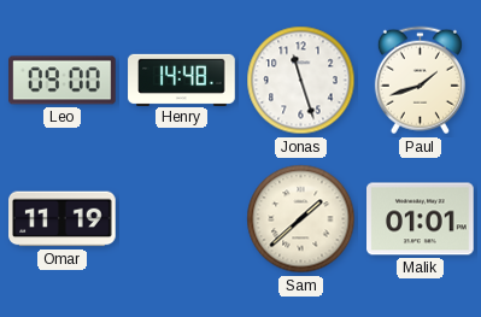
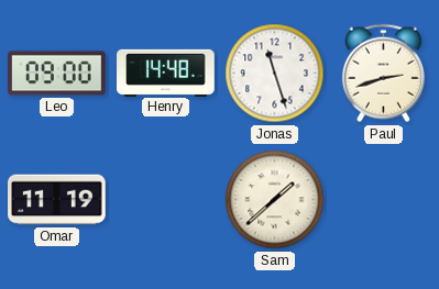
Paul: 1:42 -> 2:42 (383, 74)
Malik: 01:01 -> none (421, 219)
